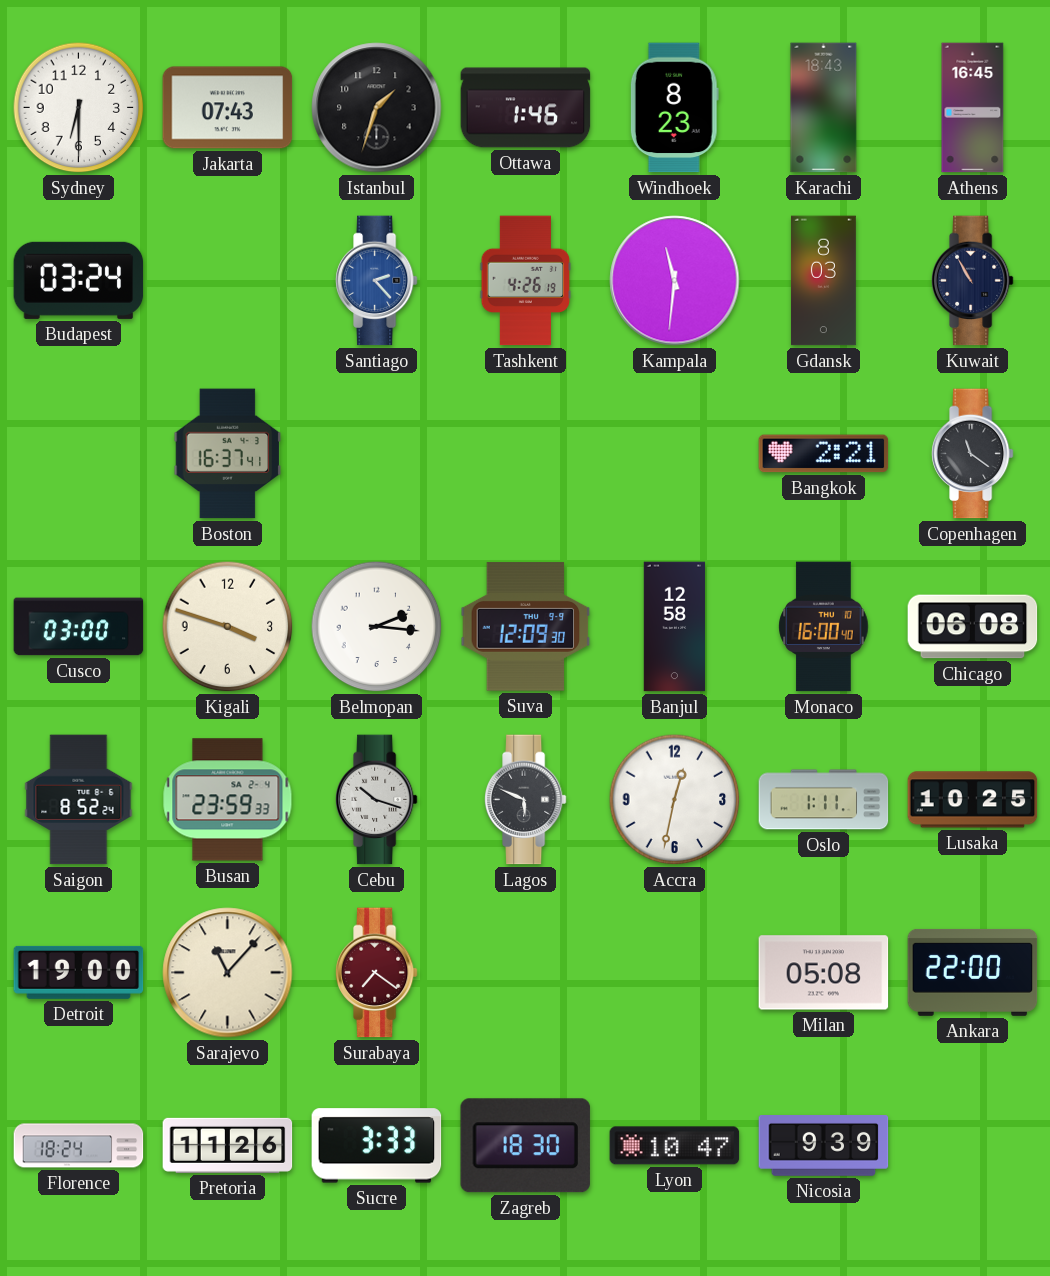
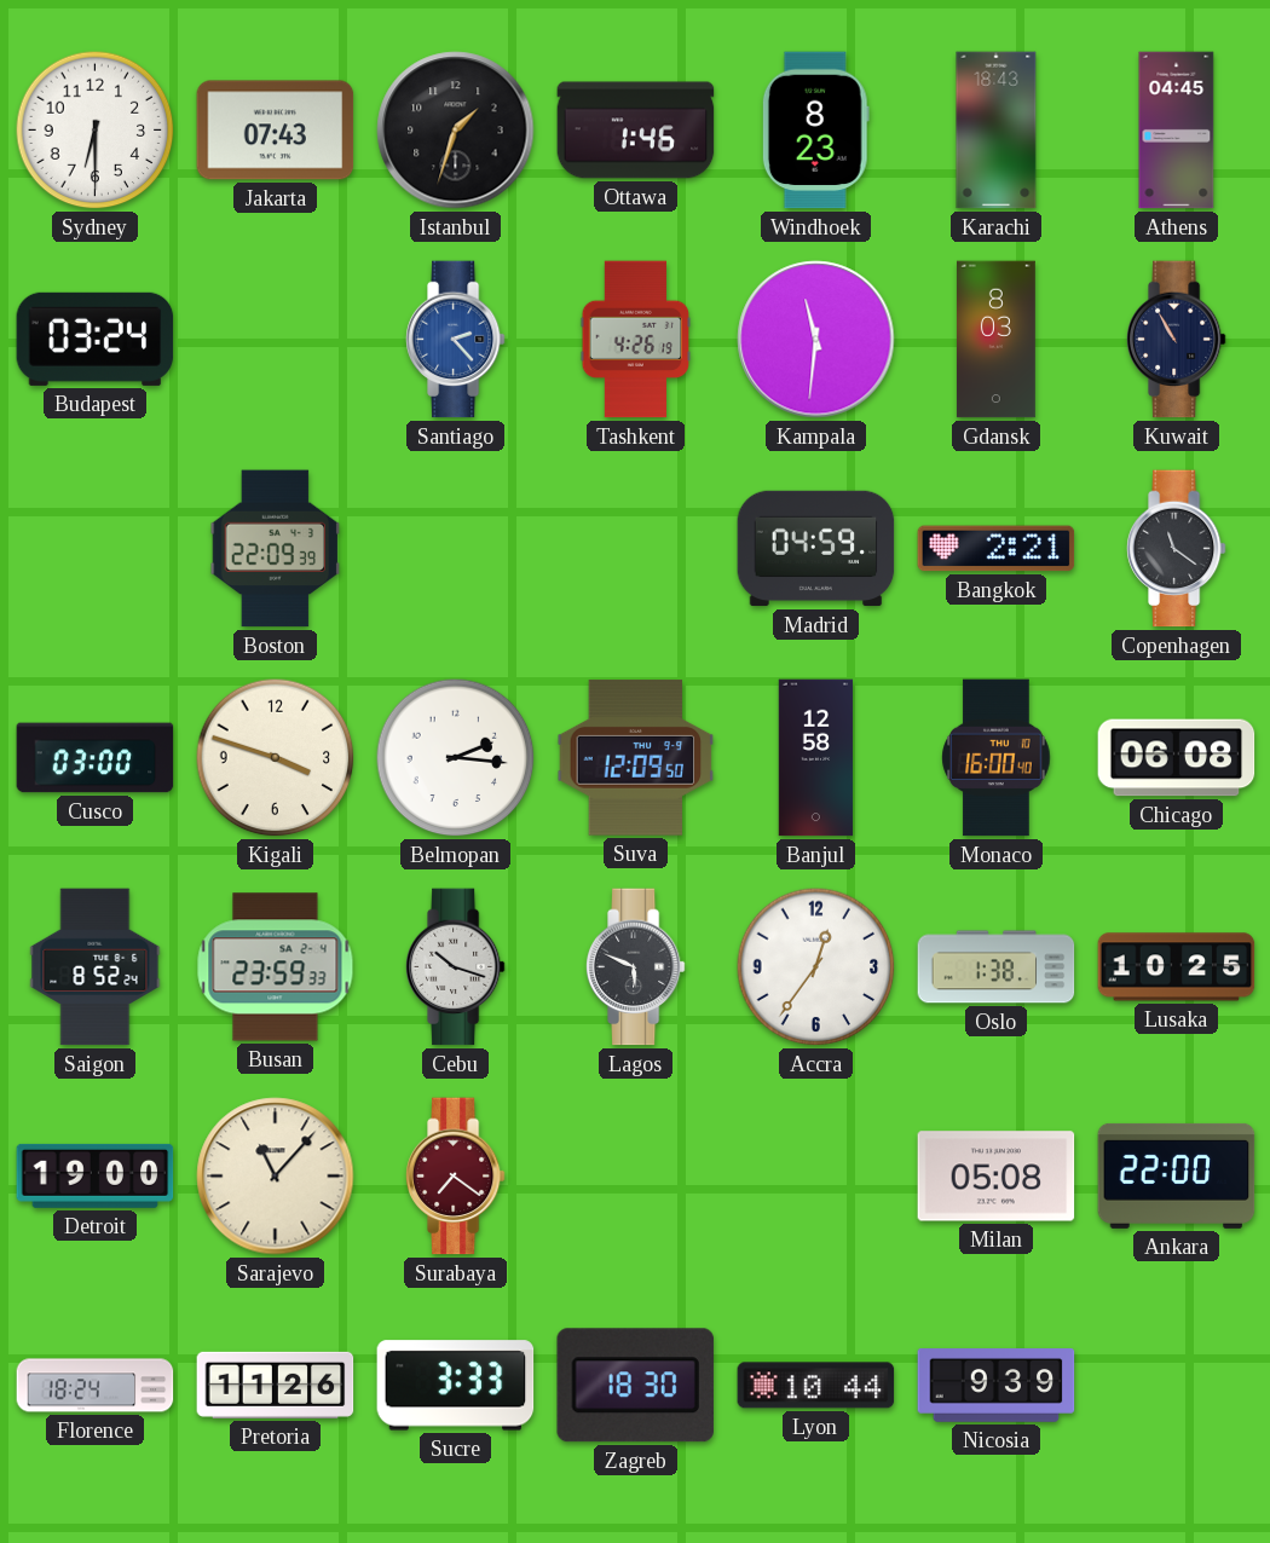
Athens: 16:45 -> 04:45 (1177, 131)
Boston: 16:37 -> 22:09 (276, 549)
Madrid: none -> 04:59 (816, 549)
Suva: 12:09:30 -> 12:09:50 (636, 758)
Accra: 12:32 -> 12:36 (816, 967)
Oslo: 1:11 -> 1:38 (997, 967)
Lyon: 10:47 -> 10:44 (816, 1386)
